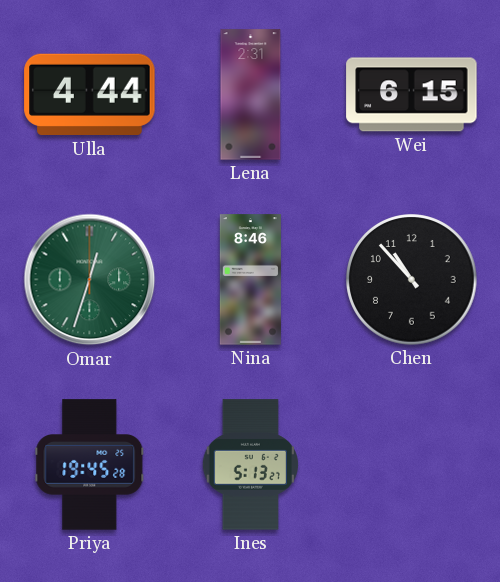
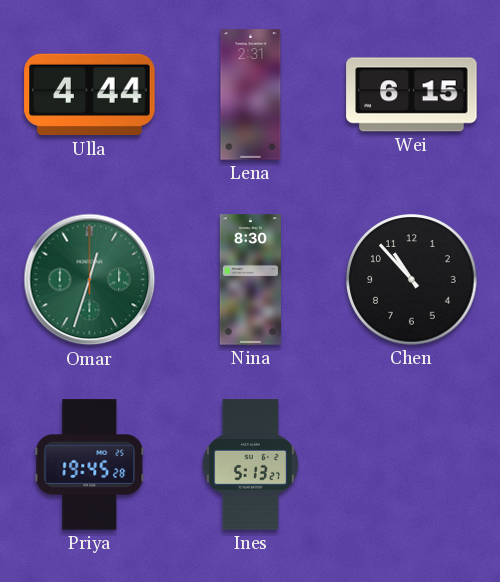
Nina: 8:46 -> 8:30 (250, 280)
